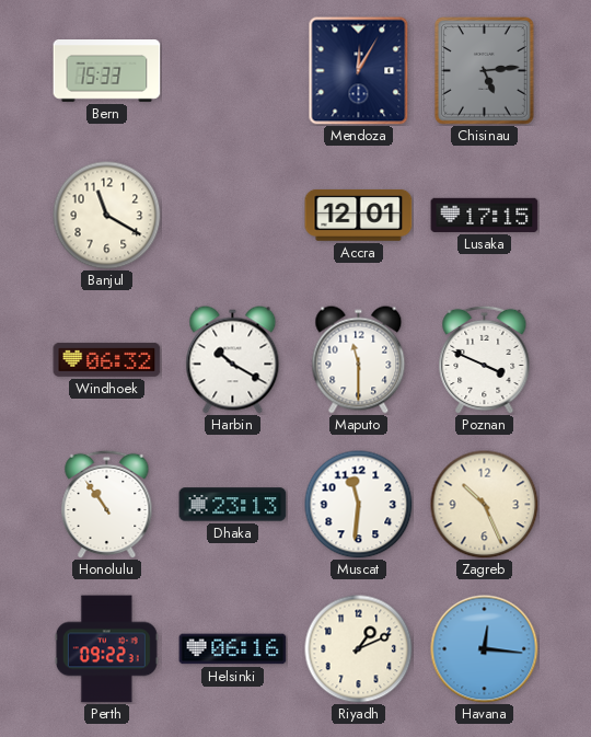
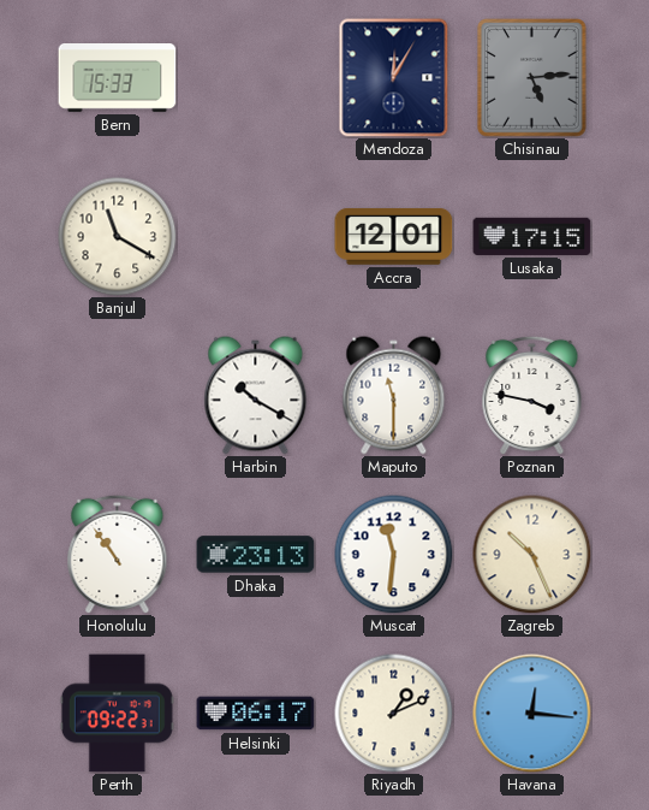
Windhoek: 06:32 -> none (107, 359)
Poznan: 3:49 -> 3:47 (532, 395)
Helsinki: 06:16 -> 06:17 (256, 714)
